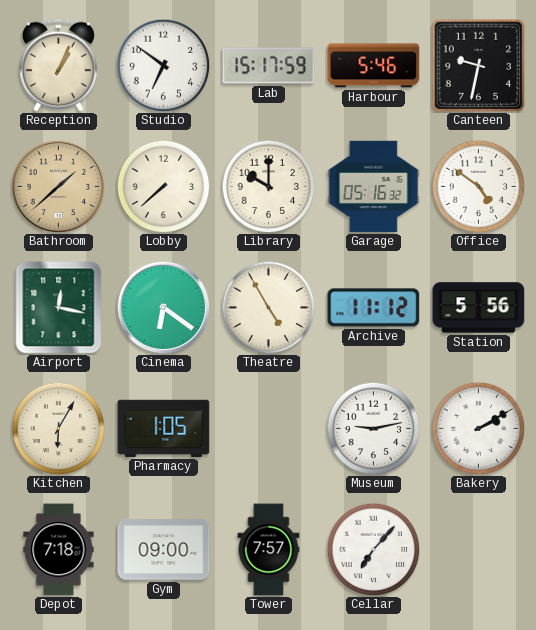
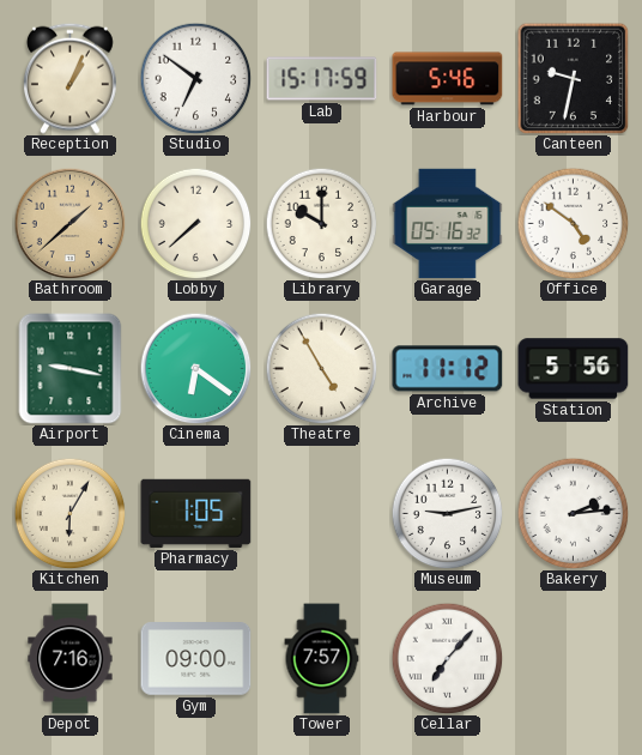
Airport: 12:17 -> 9:17 (71, 369)
Bakery: 2:10 -> 2:14 (573, 513)
Depot: 7:18 -> 7:16 (71, 659)
